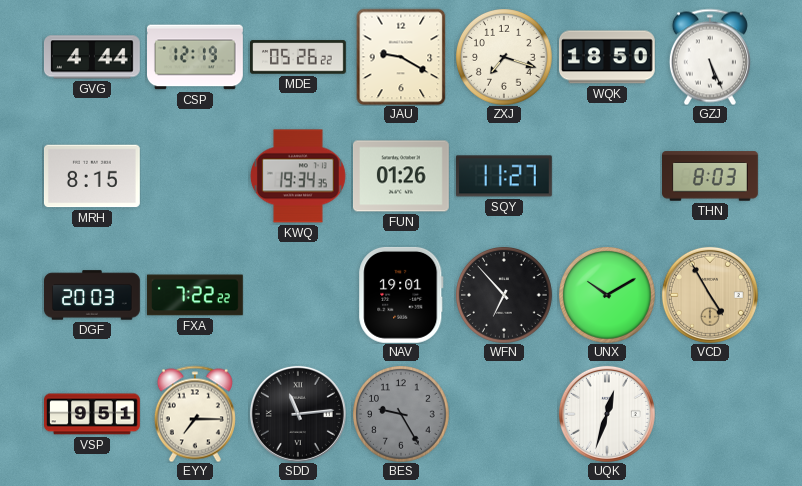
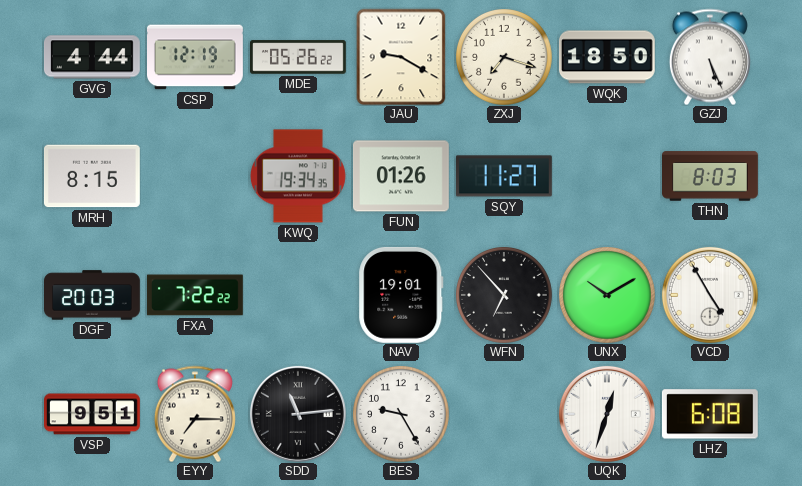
VCD dial: champagne -> white (710, 295)
BES dial: grey -> white (401, 414)
LHZ: none -> 6:08 (710, 414)
